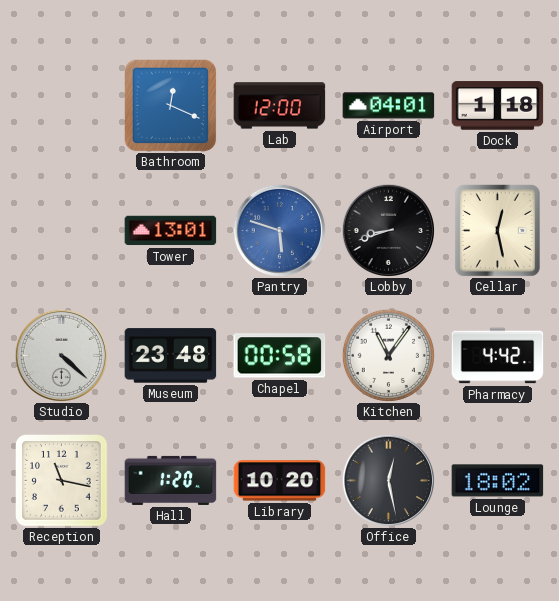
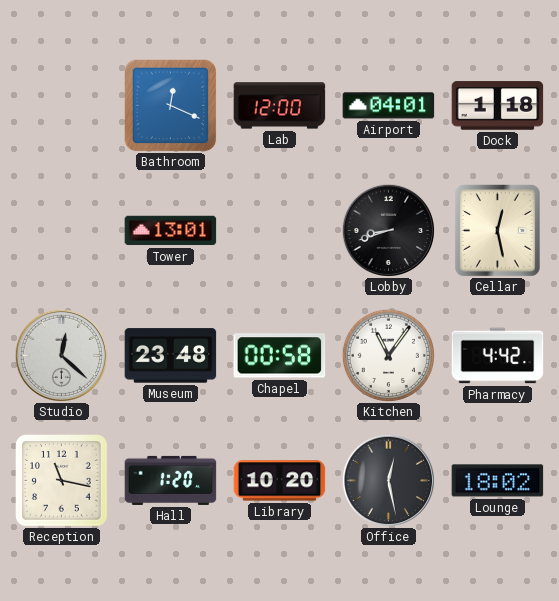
Pantry: 5:48 -> none (279, 230)
Studio: 4:22 -> 12:22 (61, 355)
